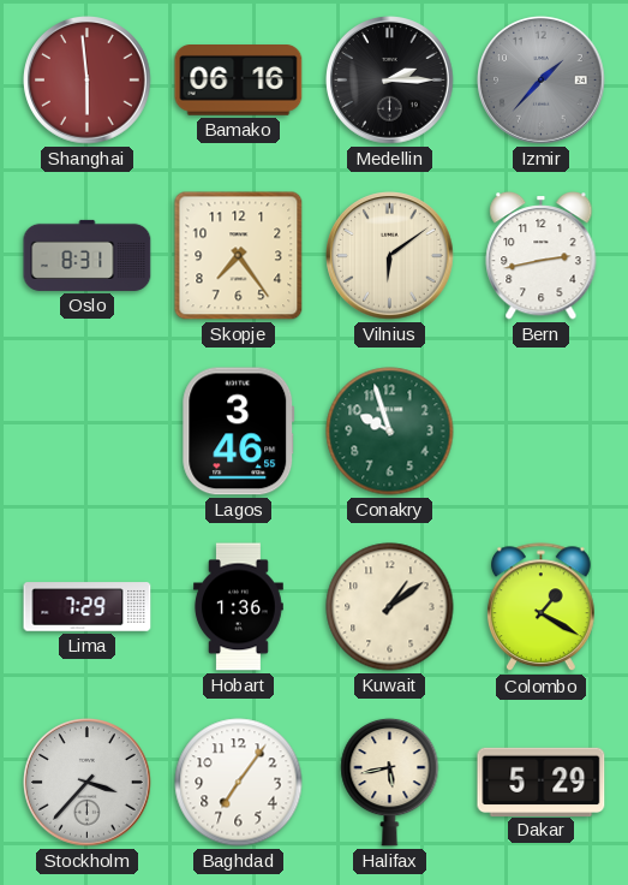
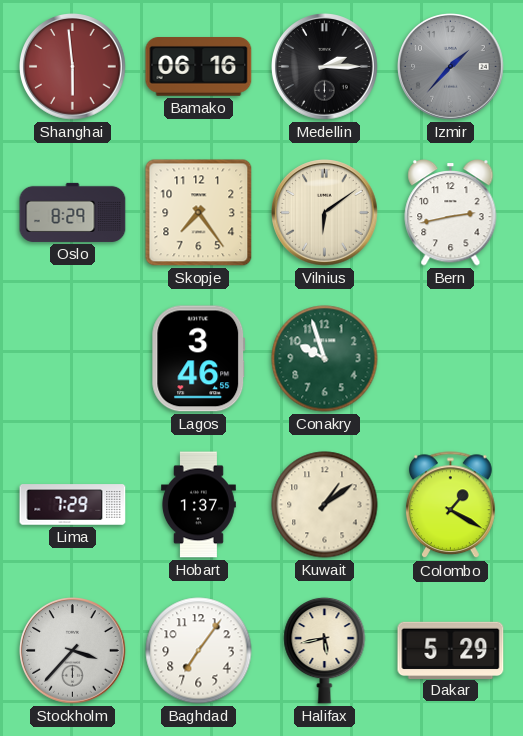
Oslo: 8:31 -> 8:29 (73, 212)
Hobart: 1:36 -> 1:37 (199, 505)
